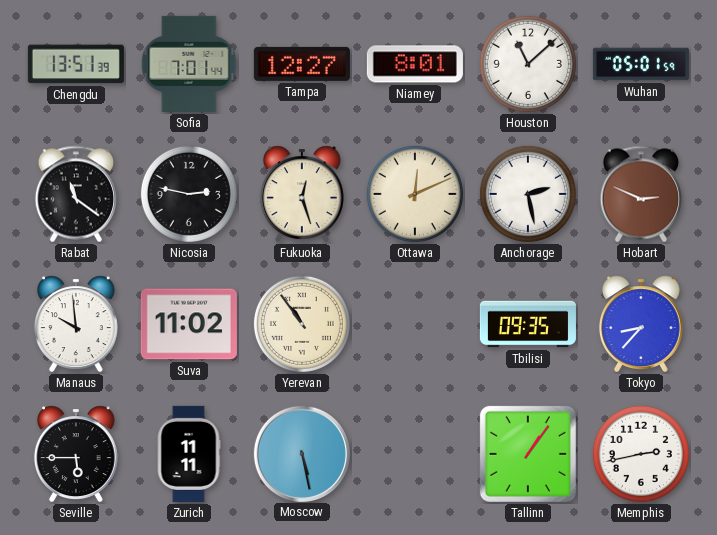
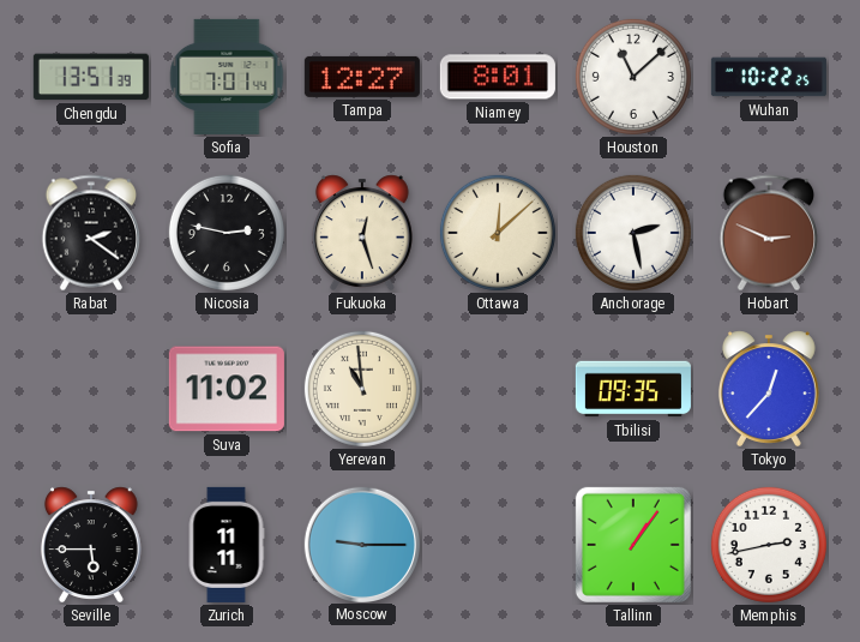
Wuhan: 05:01 -> 10:22 (769, 77)
Rabat: 11:21 -> 2:21 (90, 233)
Ottawa: 12:11 -> 12:08 (498, 233)
Manaus: 9:59 -> none (76, 324)
Yerevan: 10:54 -> 10:59 (362, 389)
Tokyo: 8:37 -> 12:37 (769, 389)
Moscow: 5:28 -> 9:15 (361, 544)
